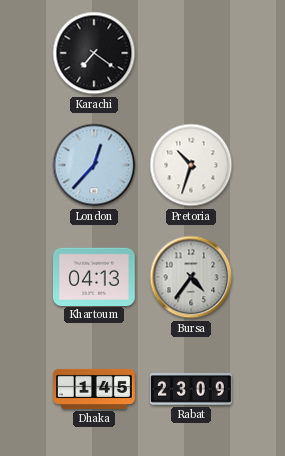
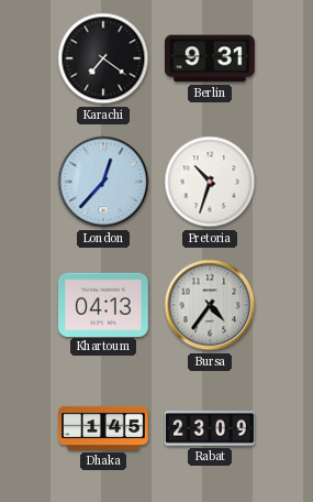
Berlin: none -> 9:31 (211, 58)
